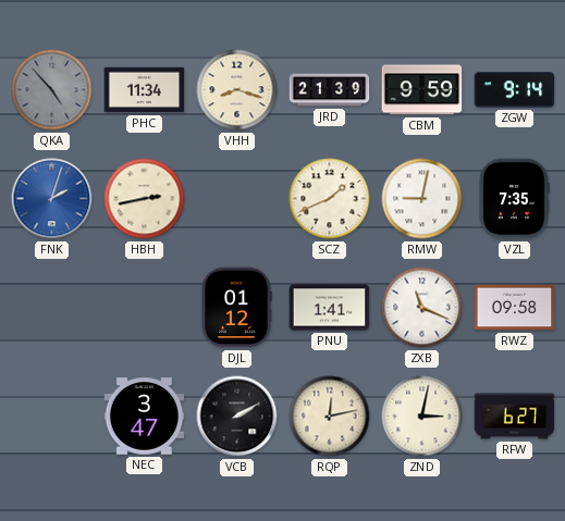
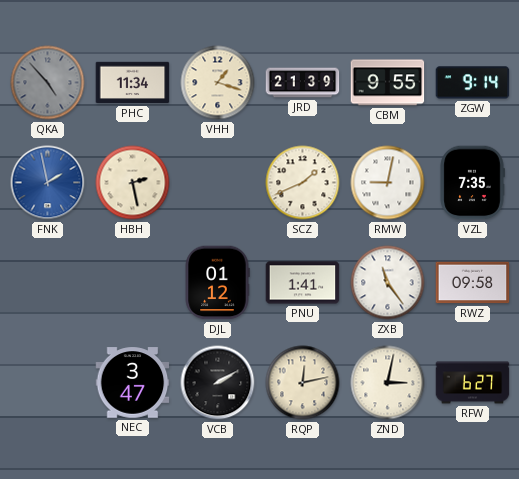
VHH: 8:18 -> 1:18 (218, 83)
CBM: 9:59 -> 9:55 (388, 83)
FNK: 2:03 -> 1:58 (48, 183)
HBH: 2:43 -> 2:28 (133, 183)
ZXB: 11:19 -> 11:24 (388, 283)
